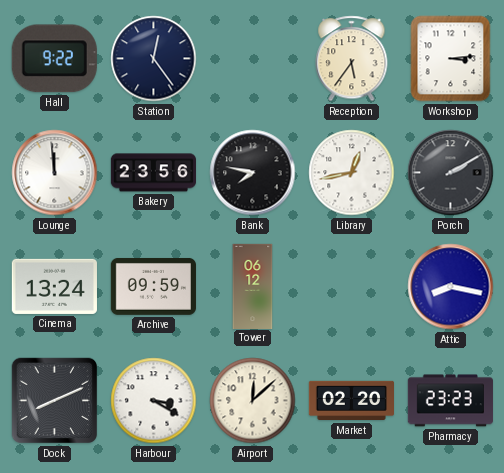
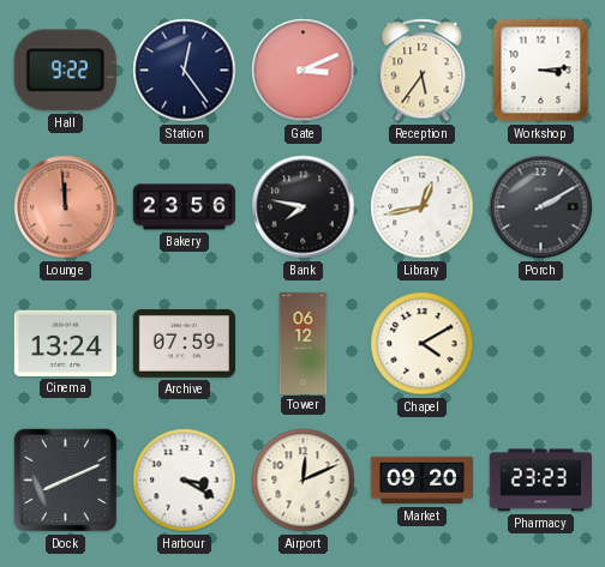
Gate: none -> 3:11 (304, 71)
Lounge dial: white -> salmon (66, 207)
Archive: 09:59 -> 07:59 (184, 343)
Chapel: none -> 4:10 (423, 344)
Attic: 8:17 -> none (451, 287)
Airport: 12:08 -> 12:11 (304, 481)
Market: 02:20 -> 09:20 (421, 481)
